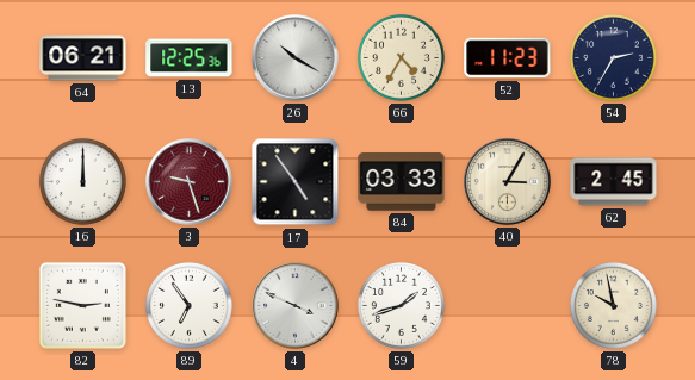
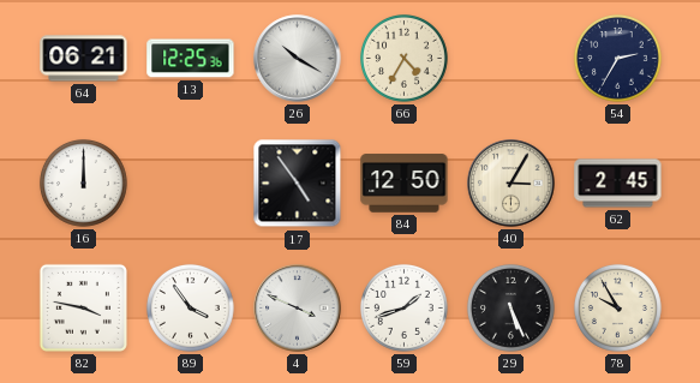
52: 11:23 -> none (508, 58)
3: 9:27 -> none (190, 182)
84: 03:33 -> 12:50 (405, 184)
82: 2:47 -> 3:47 (83, 307)
89: 6:54 -> 3:54 (190, 307)
29: none -> 5:26 (510, 307)
78: 9:58 -> 9:55 (617, 307)
